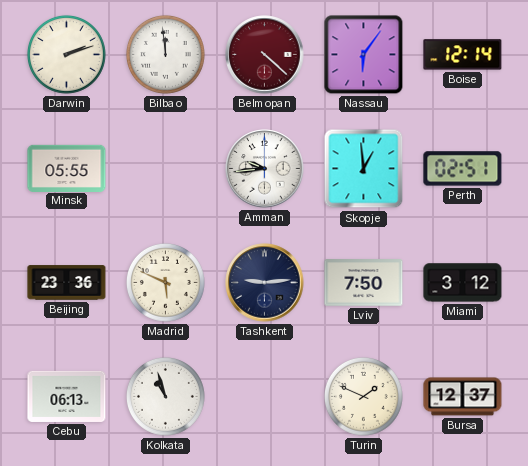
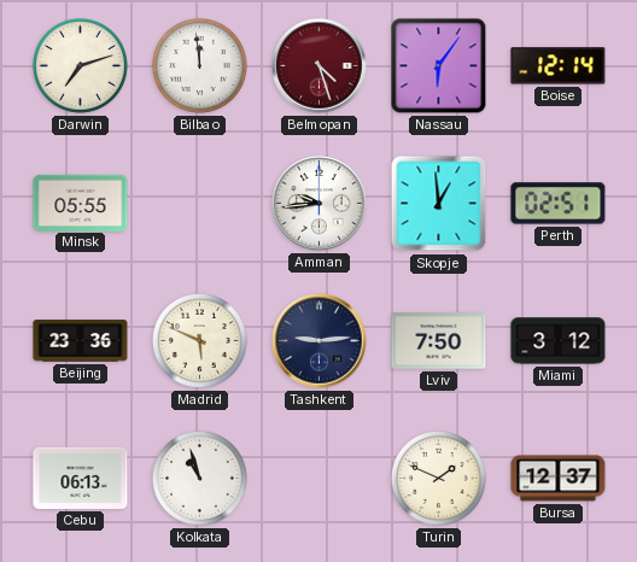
Darwin: 2:12 -> 7:12 (80, 65)
Belmopan: 4:22 -> 4:27 (320, 66)
